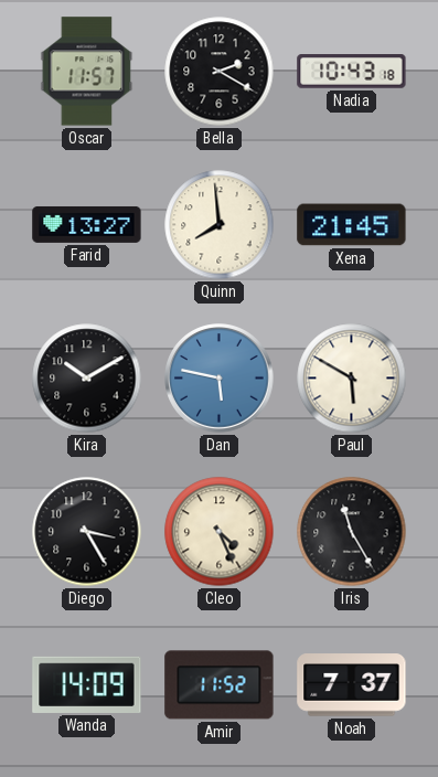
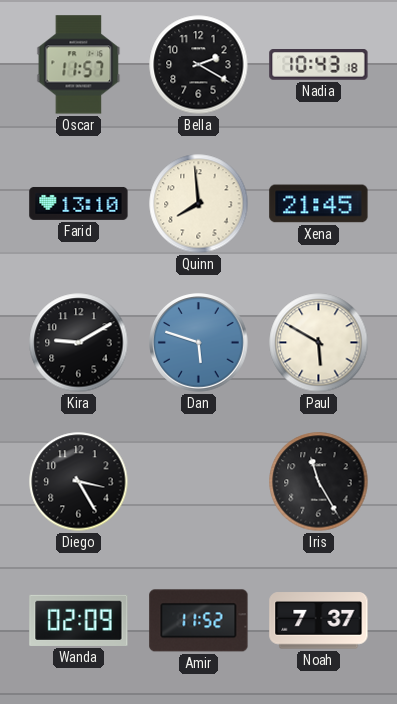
Farid: 13:27 -> 13:10 (79, 203)
Kira: 10:10 -> 9:10 (79, 343)
Dan: 5:47 -> 5:48 (199, 343)
Cleo: 4:26 -> none (220, 532)
Wanda: 14:09 -> 02:09 (79, 620)
